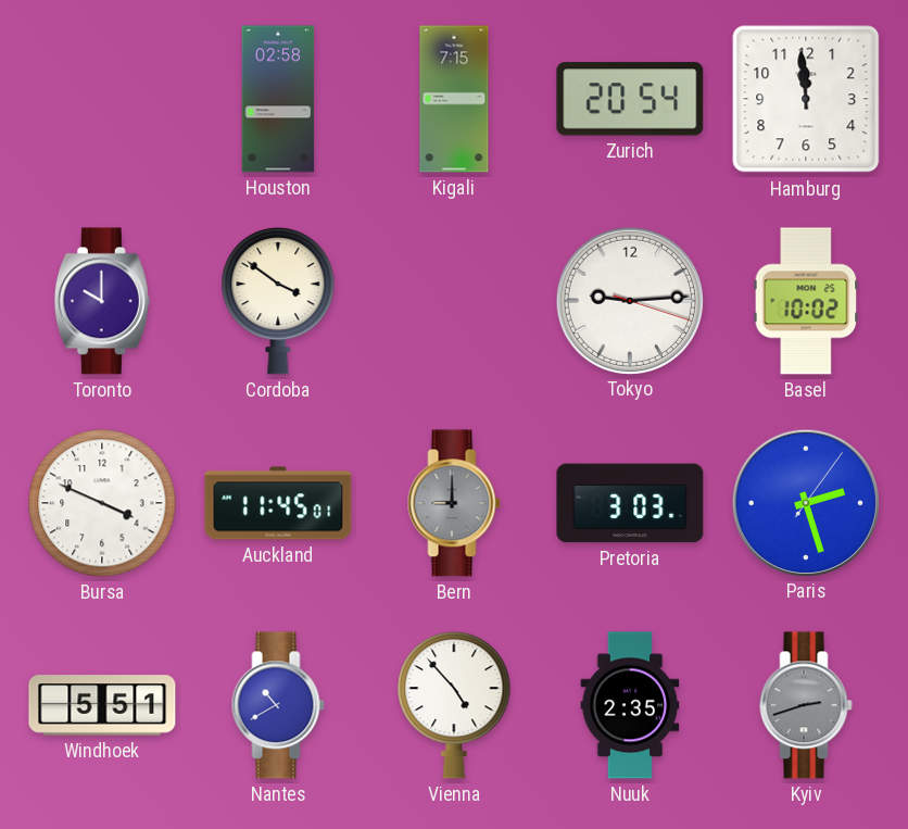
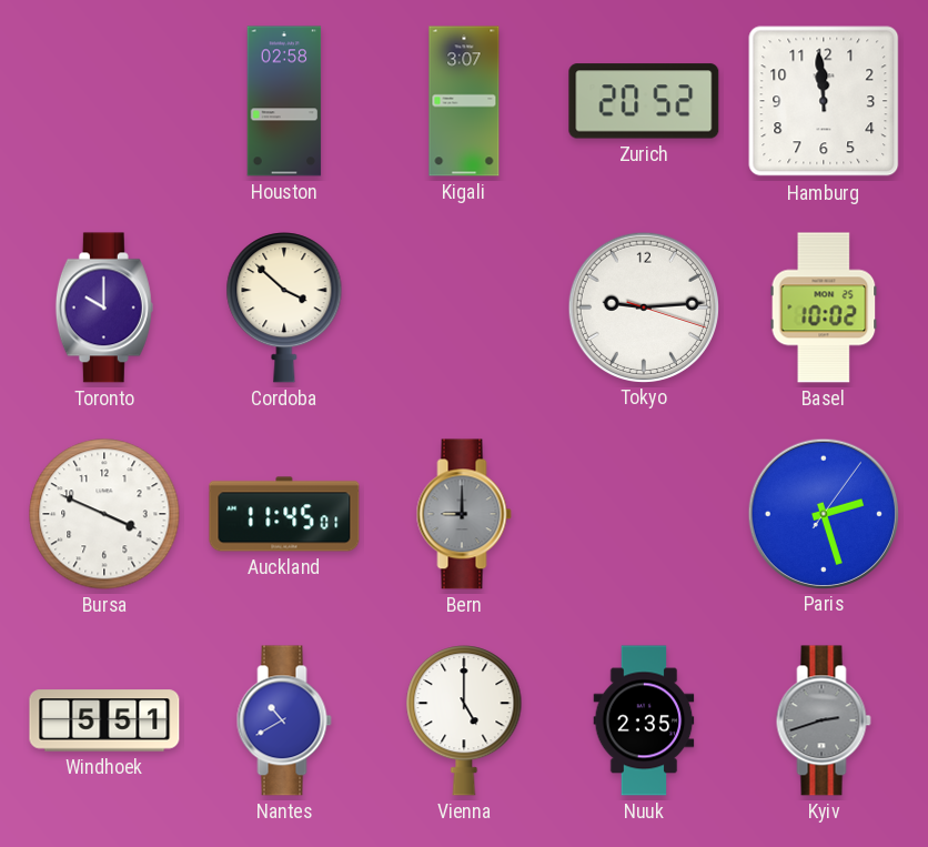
Kigali: 7:15 -> 3:07 (464, 101)
Zurich: 20:54 -> 20:52 (644, 101)
Cordoba: 3:51 -> 3:52 (284, 307)
Pretoria: 3:03 -> none (630, 503)
Vienna: 4:53 -> 5:00 (464, 720)
